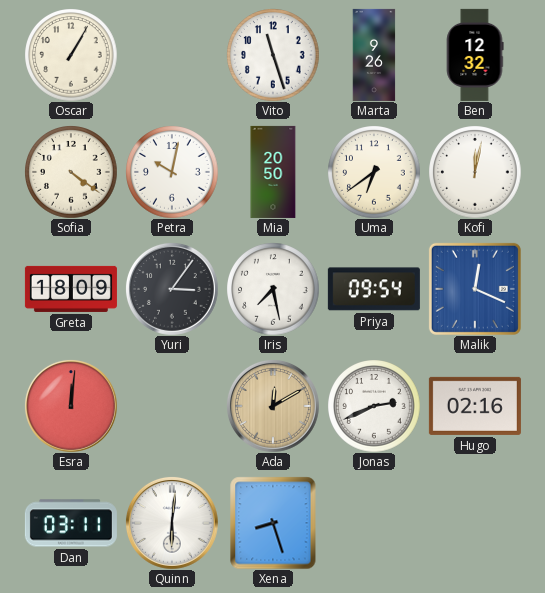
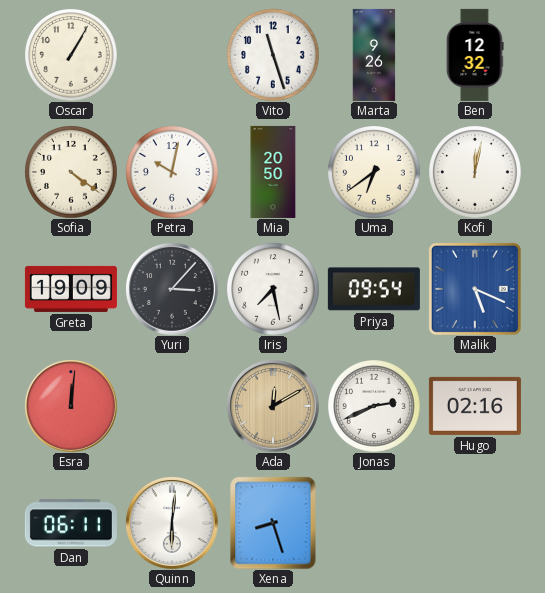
Greta: 18:09 -> 19:09 (71, 289)
Yuri: 3:06 -> 3:07 (172, 289)
Malik: 12:19 -> 5:19 (475, 289)
Dan: 03:11 -> 06:11 (71, 523)
